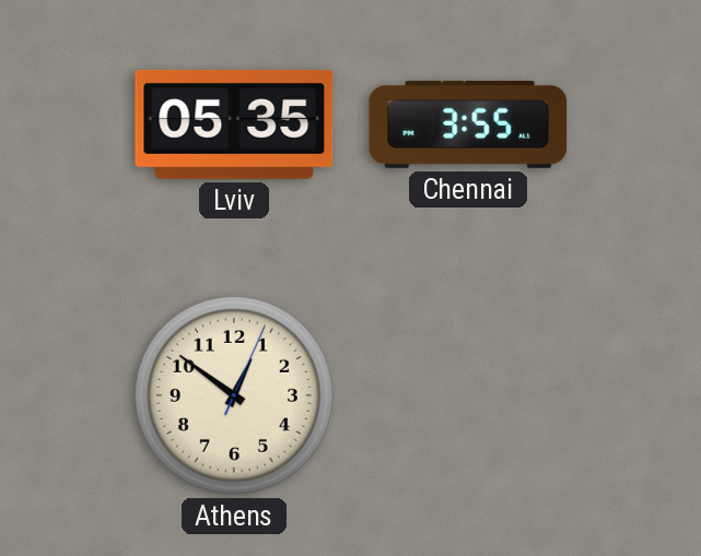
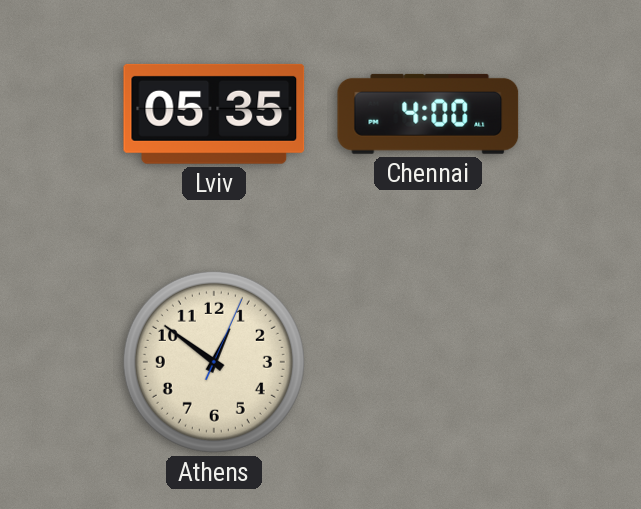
Chennai: 3:55 -> 4:00 (428, 114)
